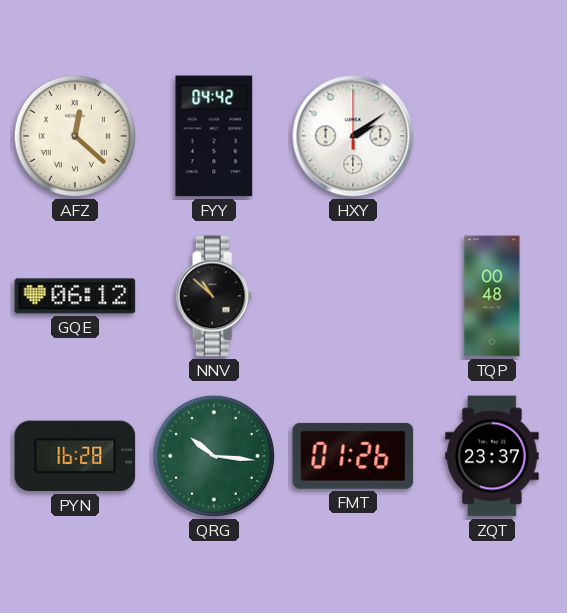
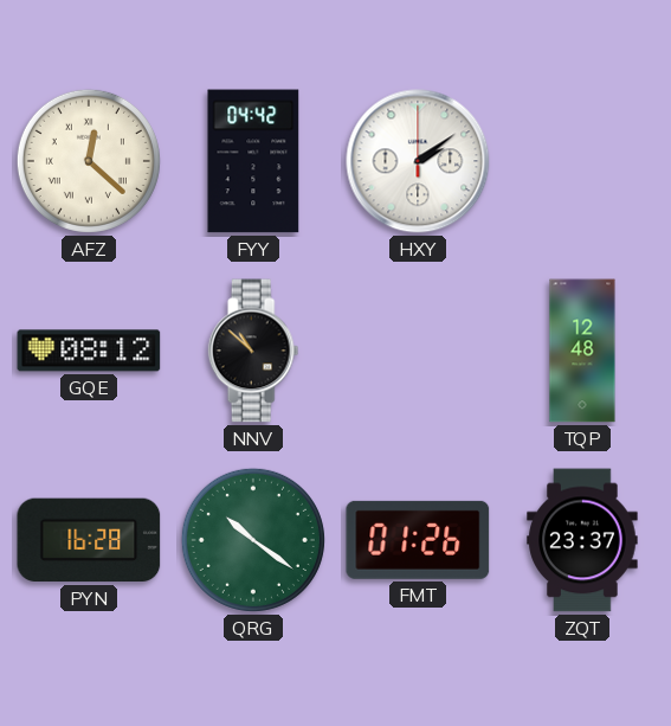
GQE: 06:12 -> 08:12 (89, 351)
TQP: 00:48 -> 12:48 (582, 351)
QRG: 10:16 -> 10:21 (253, 540)
